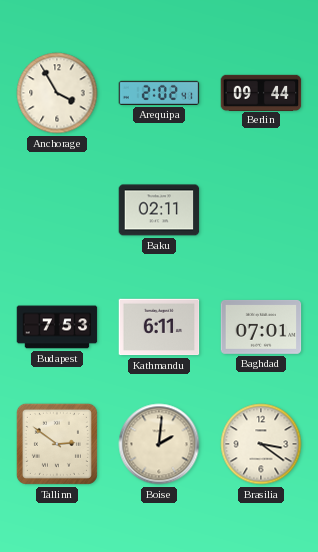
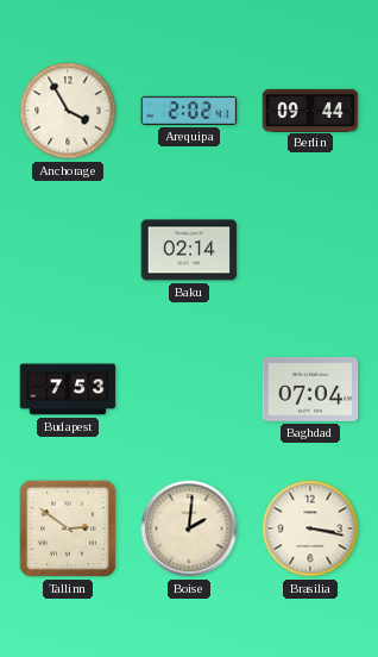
Baku: 02:11 -> 02:14 (189, 250)
Kathmandu: 6:11 -> none (159, 327)
Baghdad: 07:01 -> 07:04 (310, 389)
Brasilia: 3:21 -> 3:17 (310, 528)
